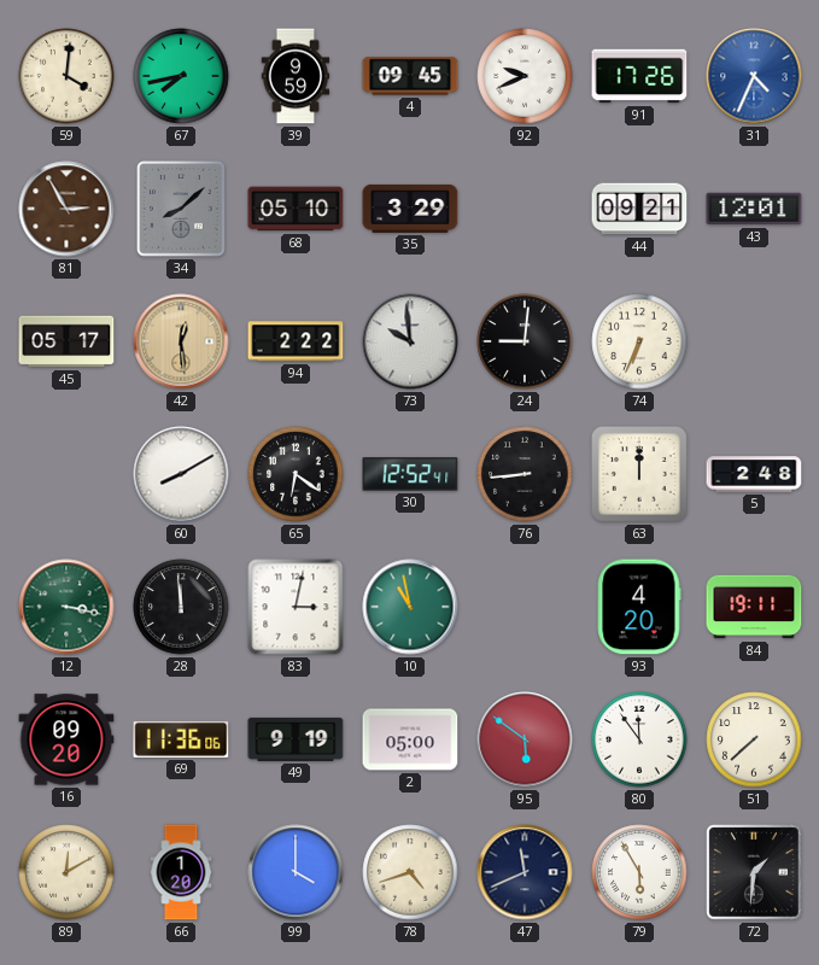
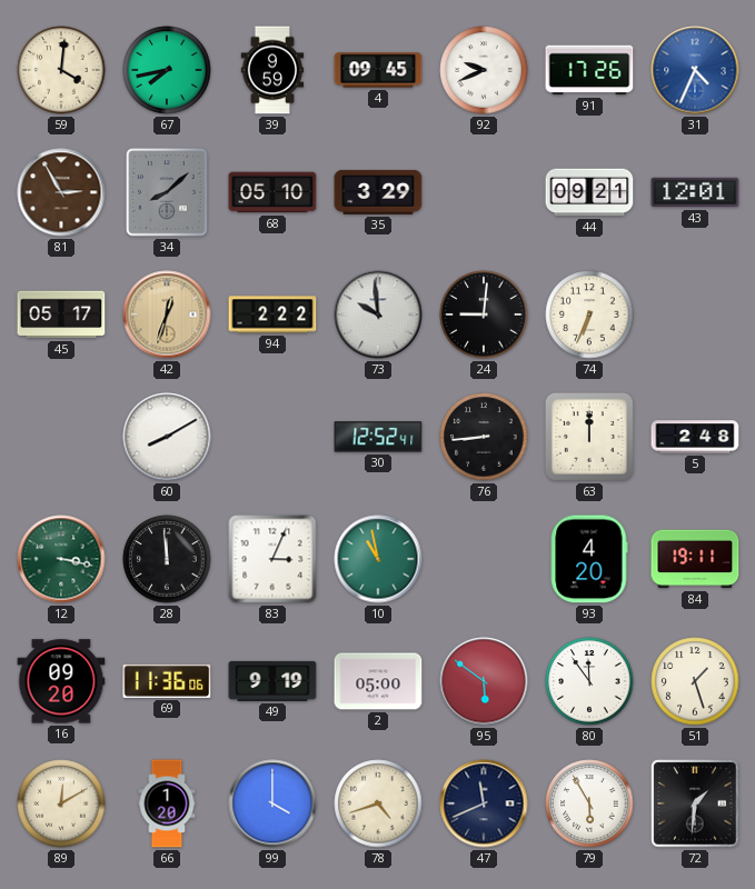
42: 12:29 -> 12:33 (167, 314)
65: 6:21 -> none (296, 474)
83: 3:02 -> 3:04 (272, 559)
51: 7:38 -> 1:27 (695, 681)
